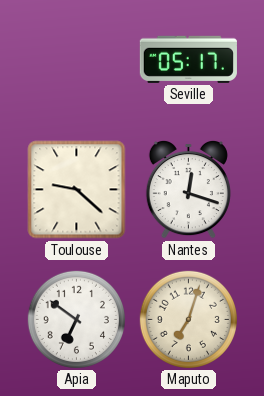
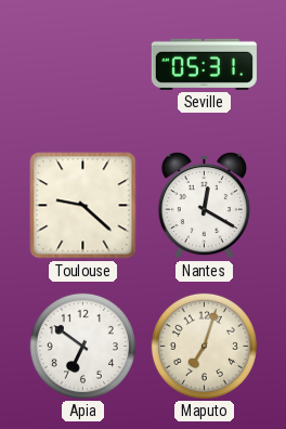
Seville: 05:17 -> 05:31 (204, 64)
Nantes: 12:18 -> 12:20 (204, 205)
